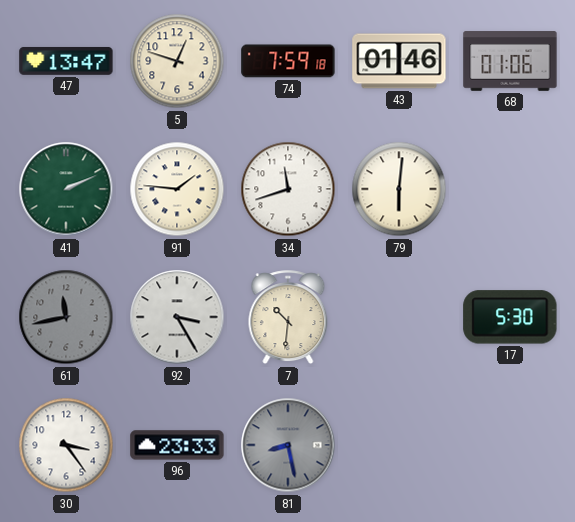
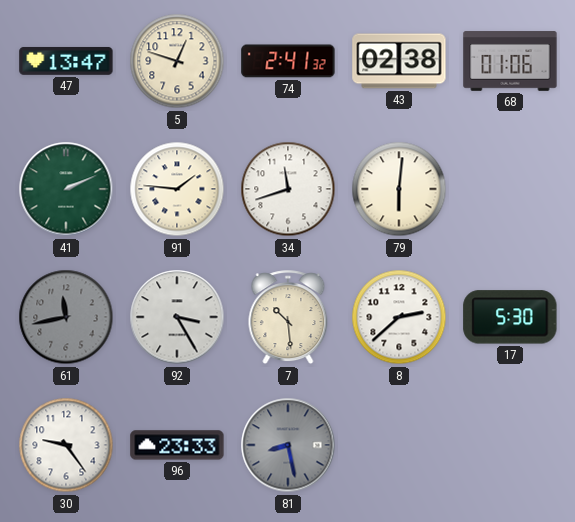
74: 7:59 -> 2:41 (288, 61)
43: 01:46 -> 02:38 (399, 61)
7: 10:31 -> 10:29 (288, 318)
8: none -> 2:38 (399, 317)
30: 3:24 -> 9:24 (66, 445)
